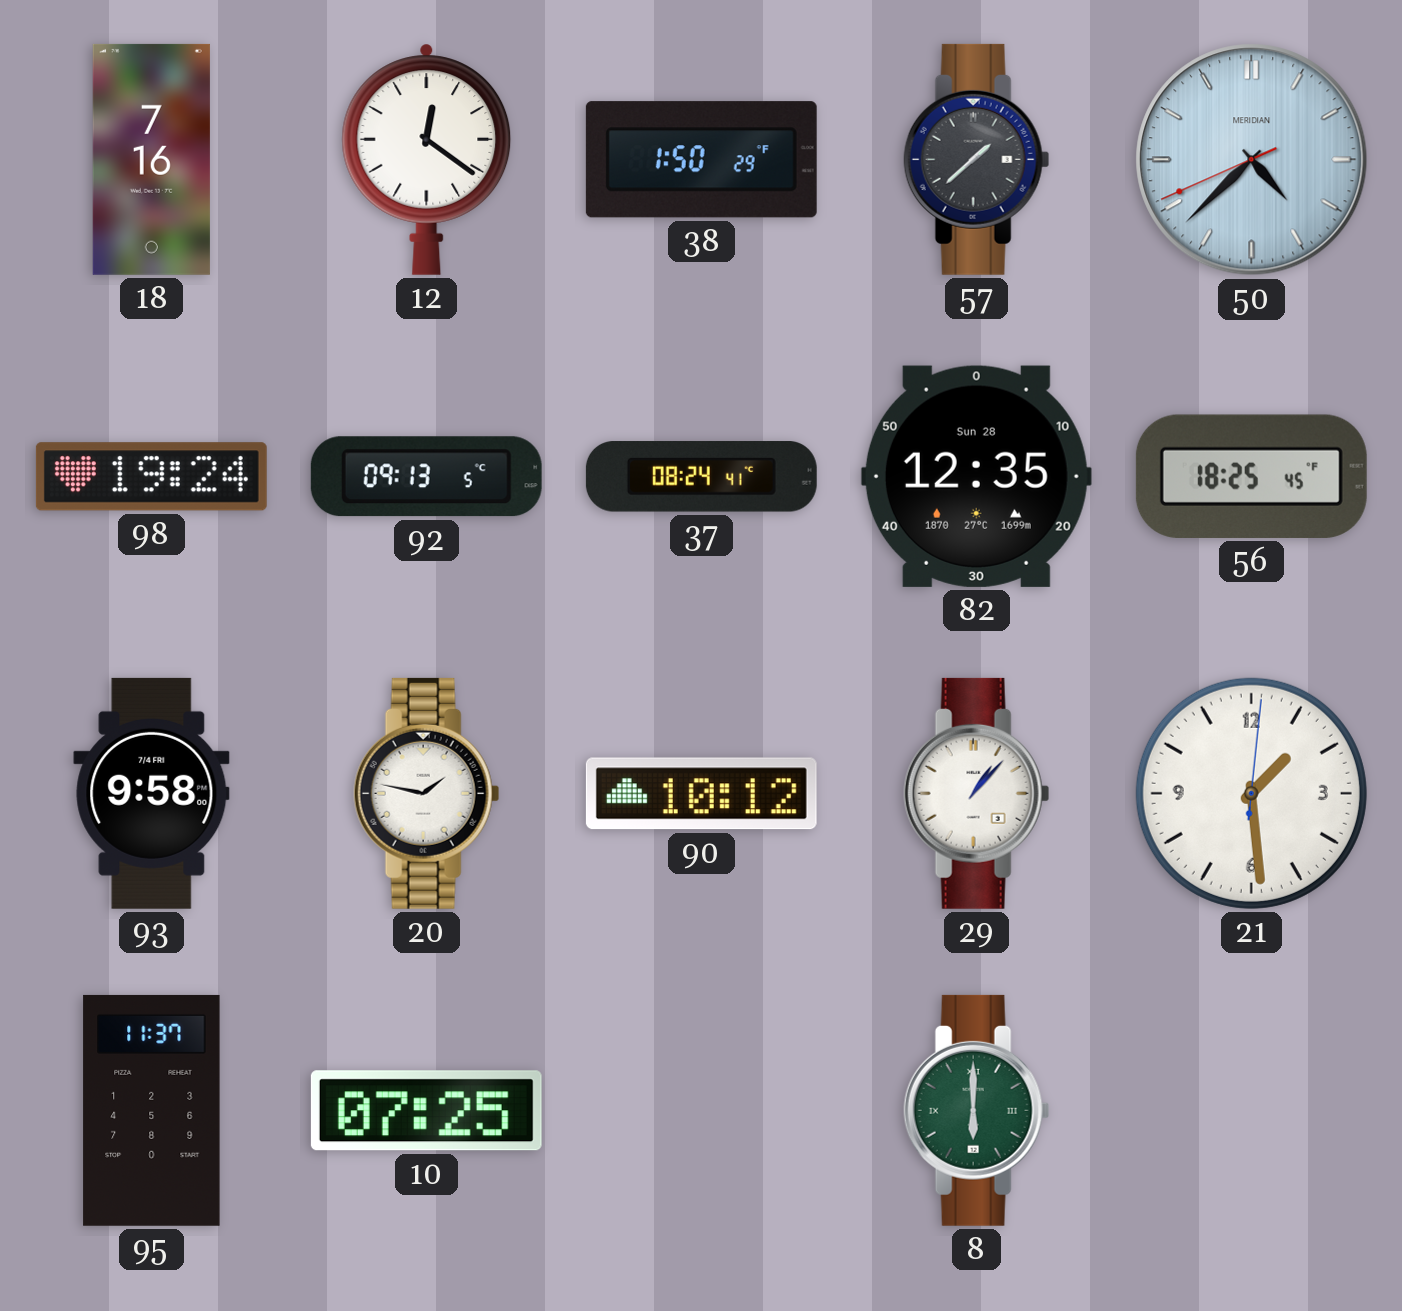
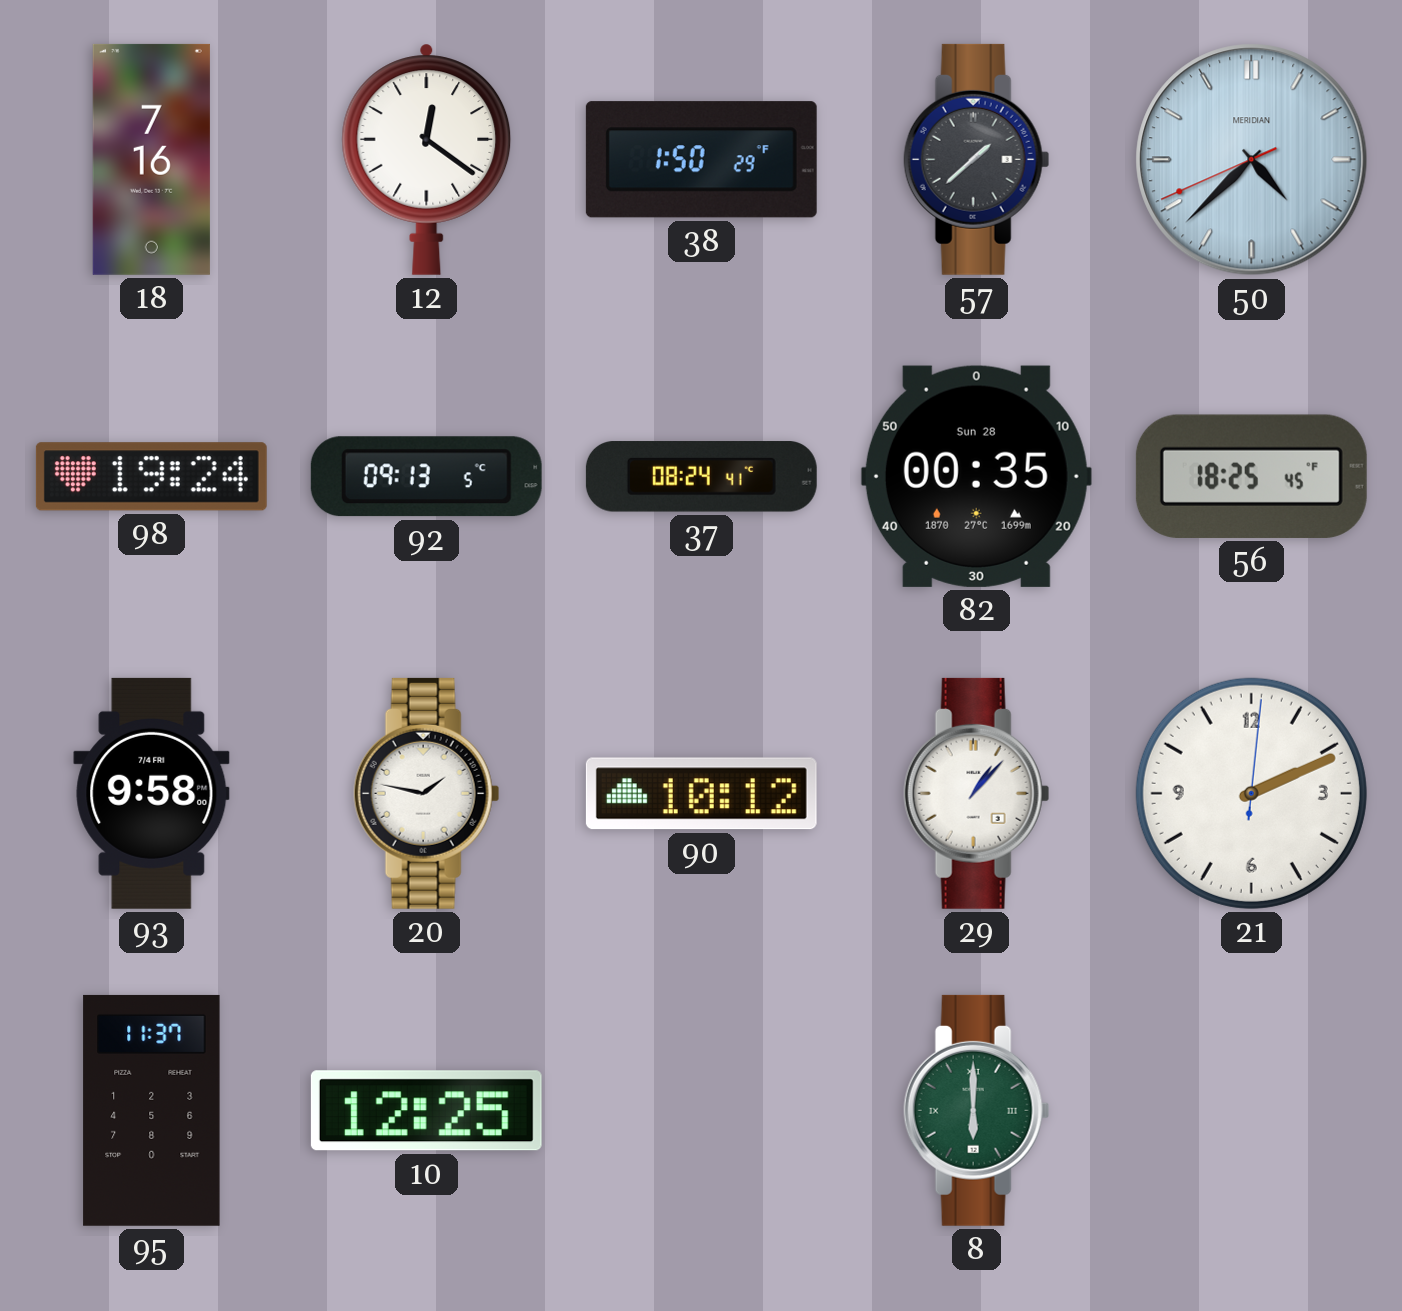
82: 12:35 -> 00:35 (976, 476)
21: 1:29 -> 2:11 (1251, 793)
10: 07:25 -> 12:25 (426, 1111)
